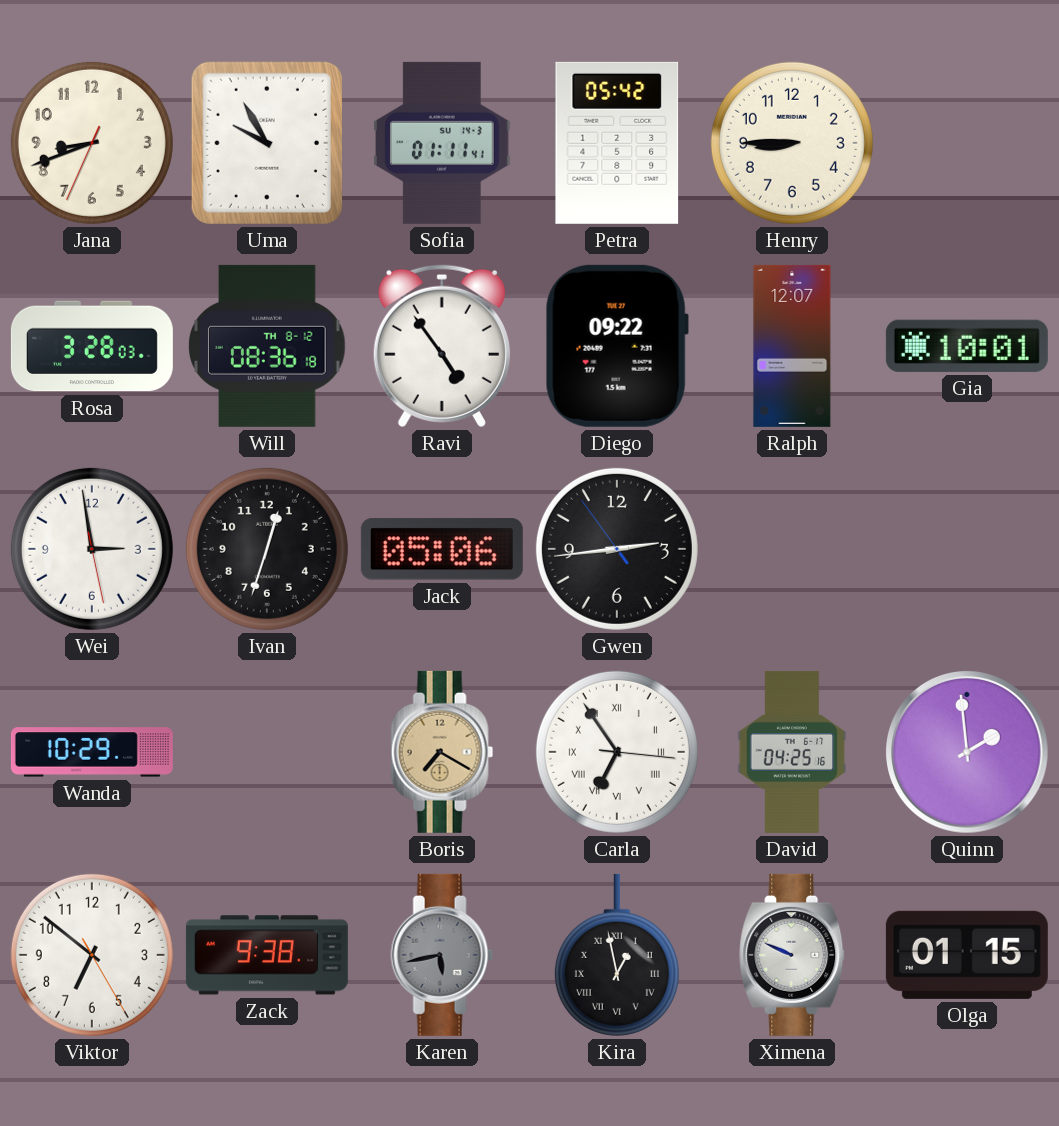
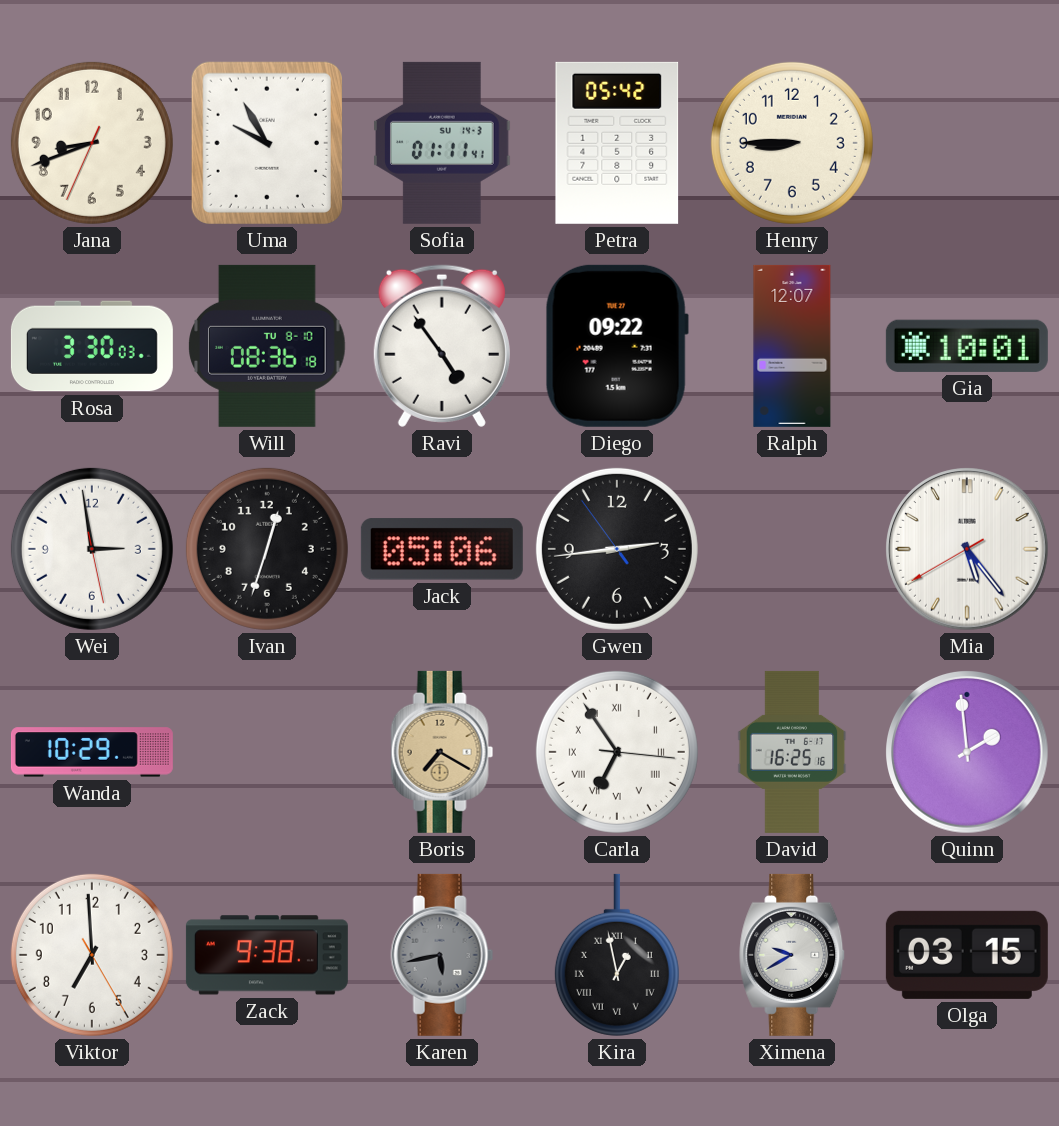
Rosa: 3:28 -> 3:30 (92, 346)
Will date: TH 8-12 -> TU 8-10 (267, 346)
Mia: none -> 5:23 (968, 550)
David: 04:25 -> 16:25 (792, 752)
Viktor: 6:51 -> 6:59 (92, 955)
Ximena: 9:49 -> 9:40 (793, 955)
Olga: 01:15 -> 03:15 (967, 955)
